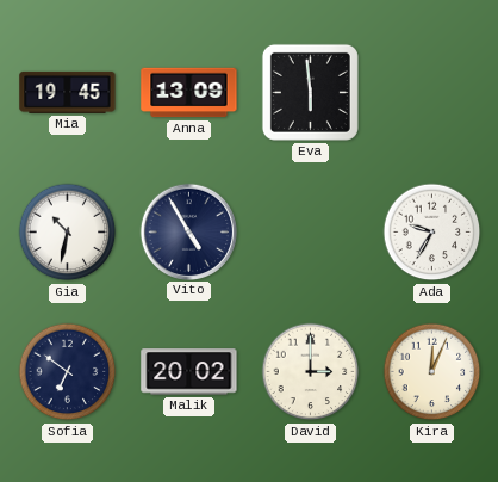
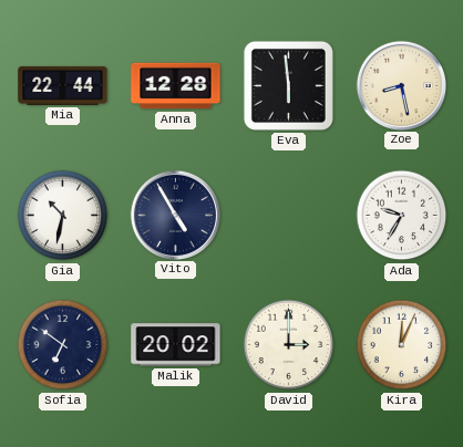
Mia: 19:45 -> 22:44 (63, 85)
Anna: 13:09 -> 12:28 (176, 86)
Zoe: none -> 8:28 (401, 85)
